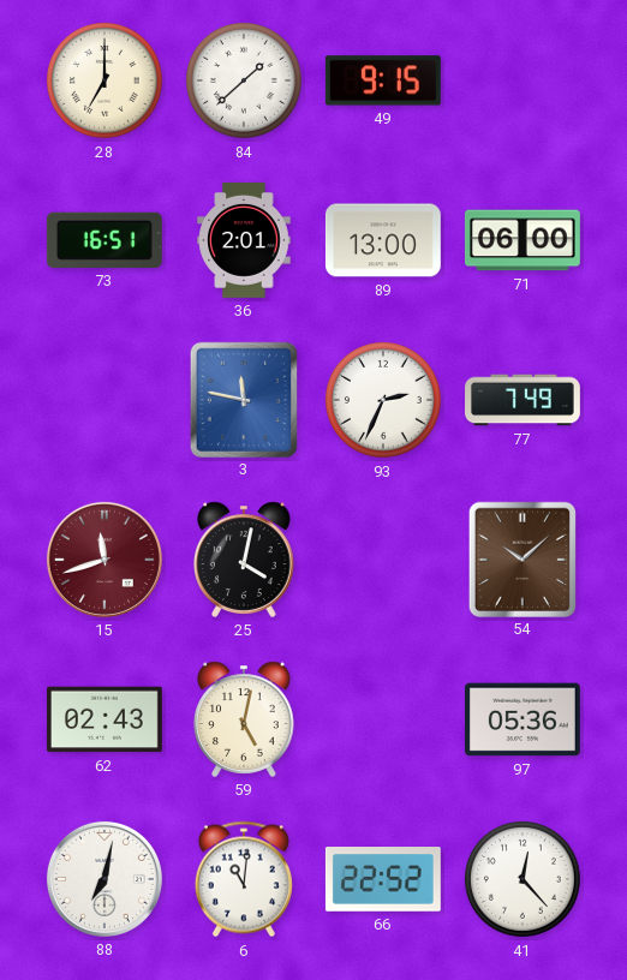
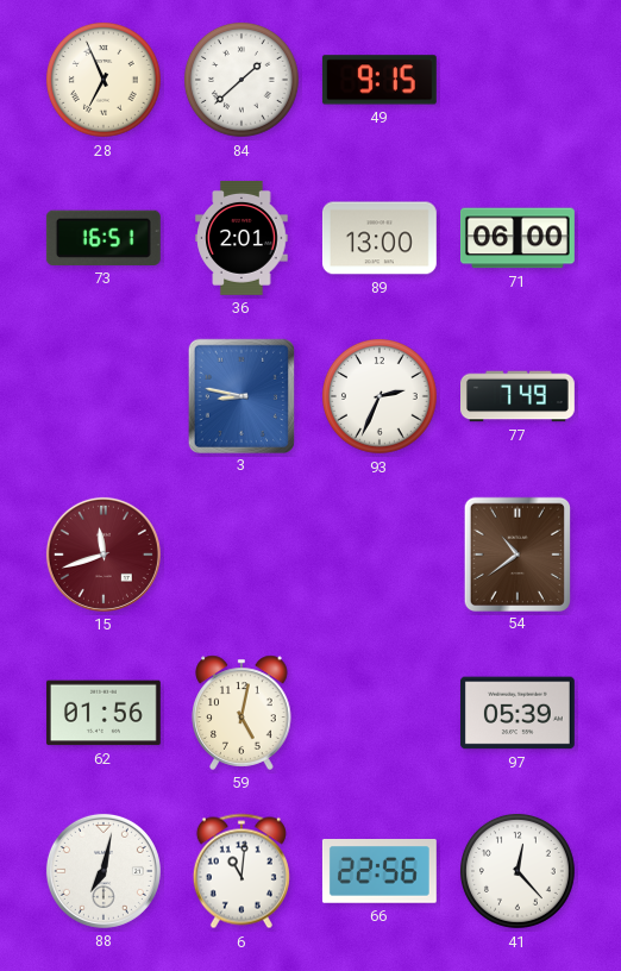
28: 7:00 -> 6:56 (103, 80)
3: 11:47 -> 8:47 (240, 395)
25: 4:02 -> none (244, 560)
54: 10:08 -> 10:39 (516, 553)
62: 02:43 -> 01:56 (103, 713)
97: 05:36 -> 05:39 (517, 713)
66: 22:52 -> 22:56 (379, 871)
